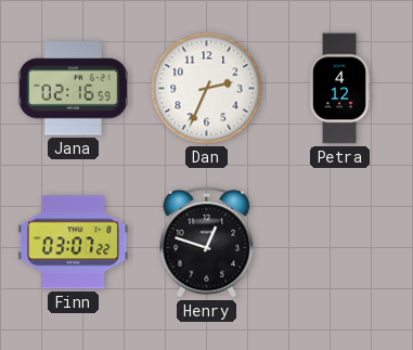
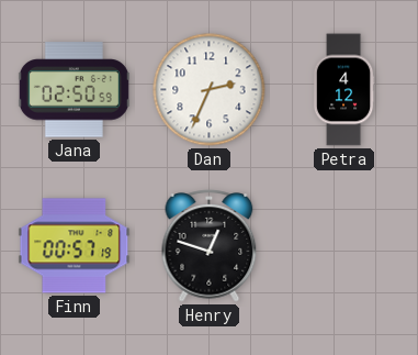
Jana: 02:16 -> 02:50 (74, 90)
Finn: 03:07 -> 00:57 (75, 246)
